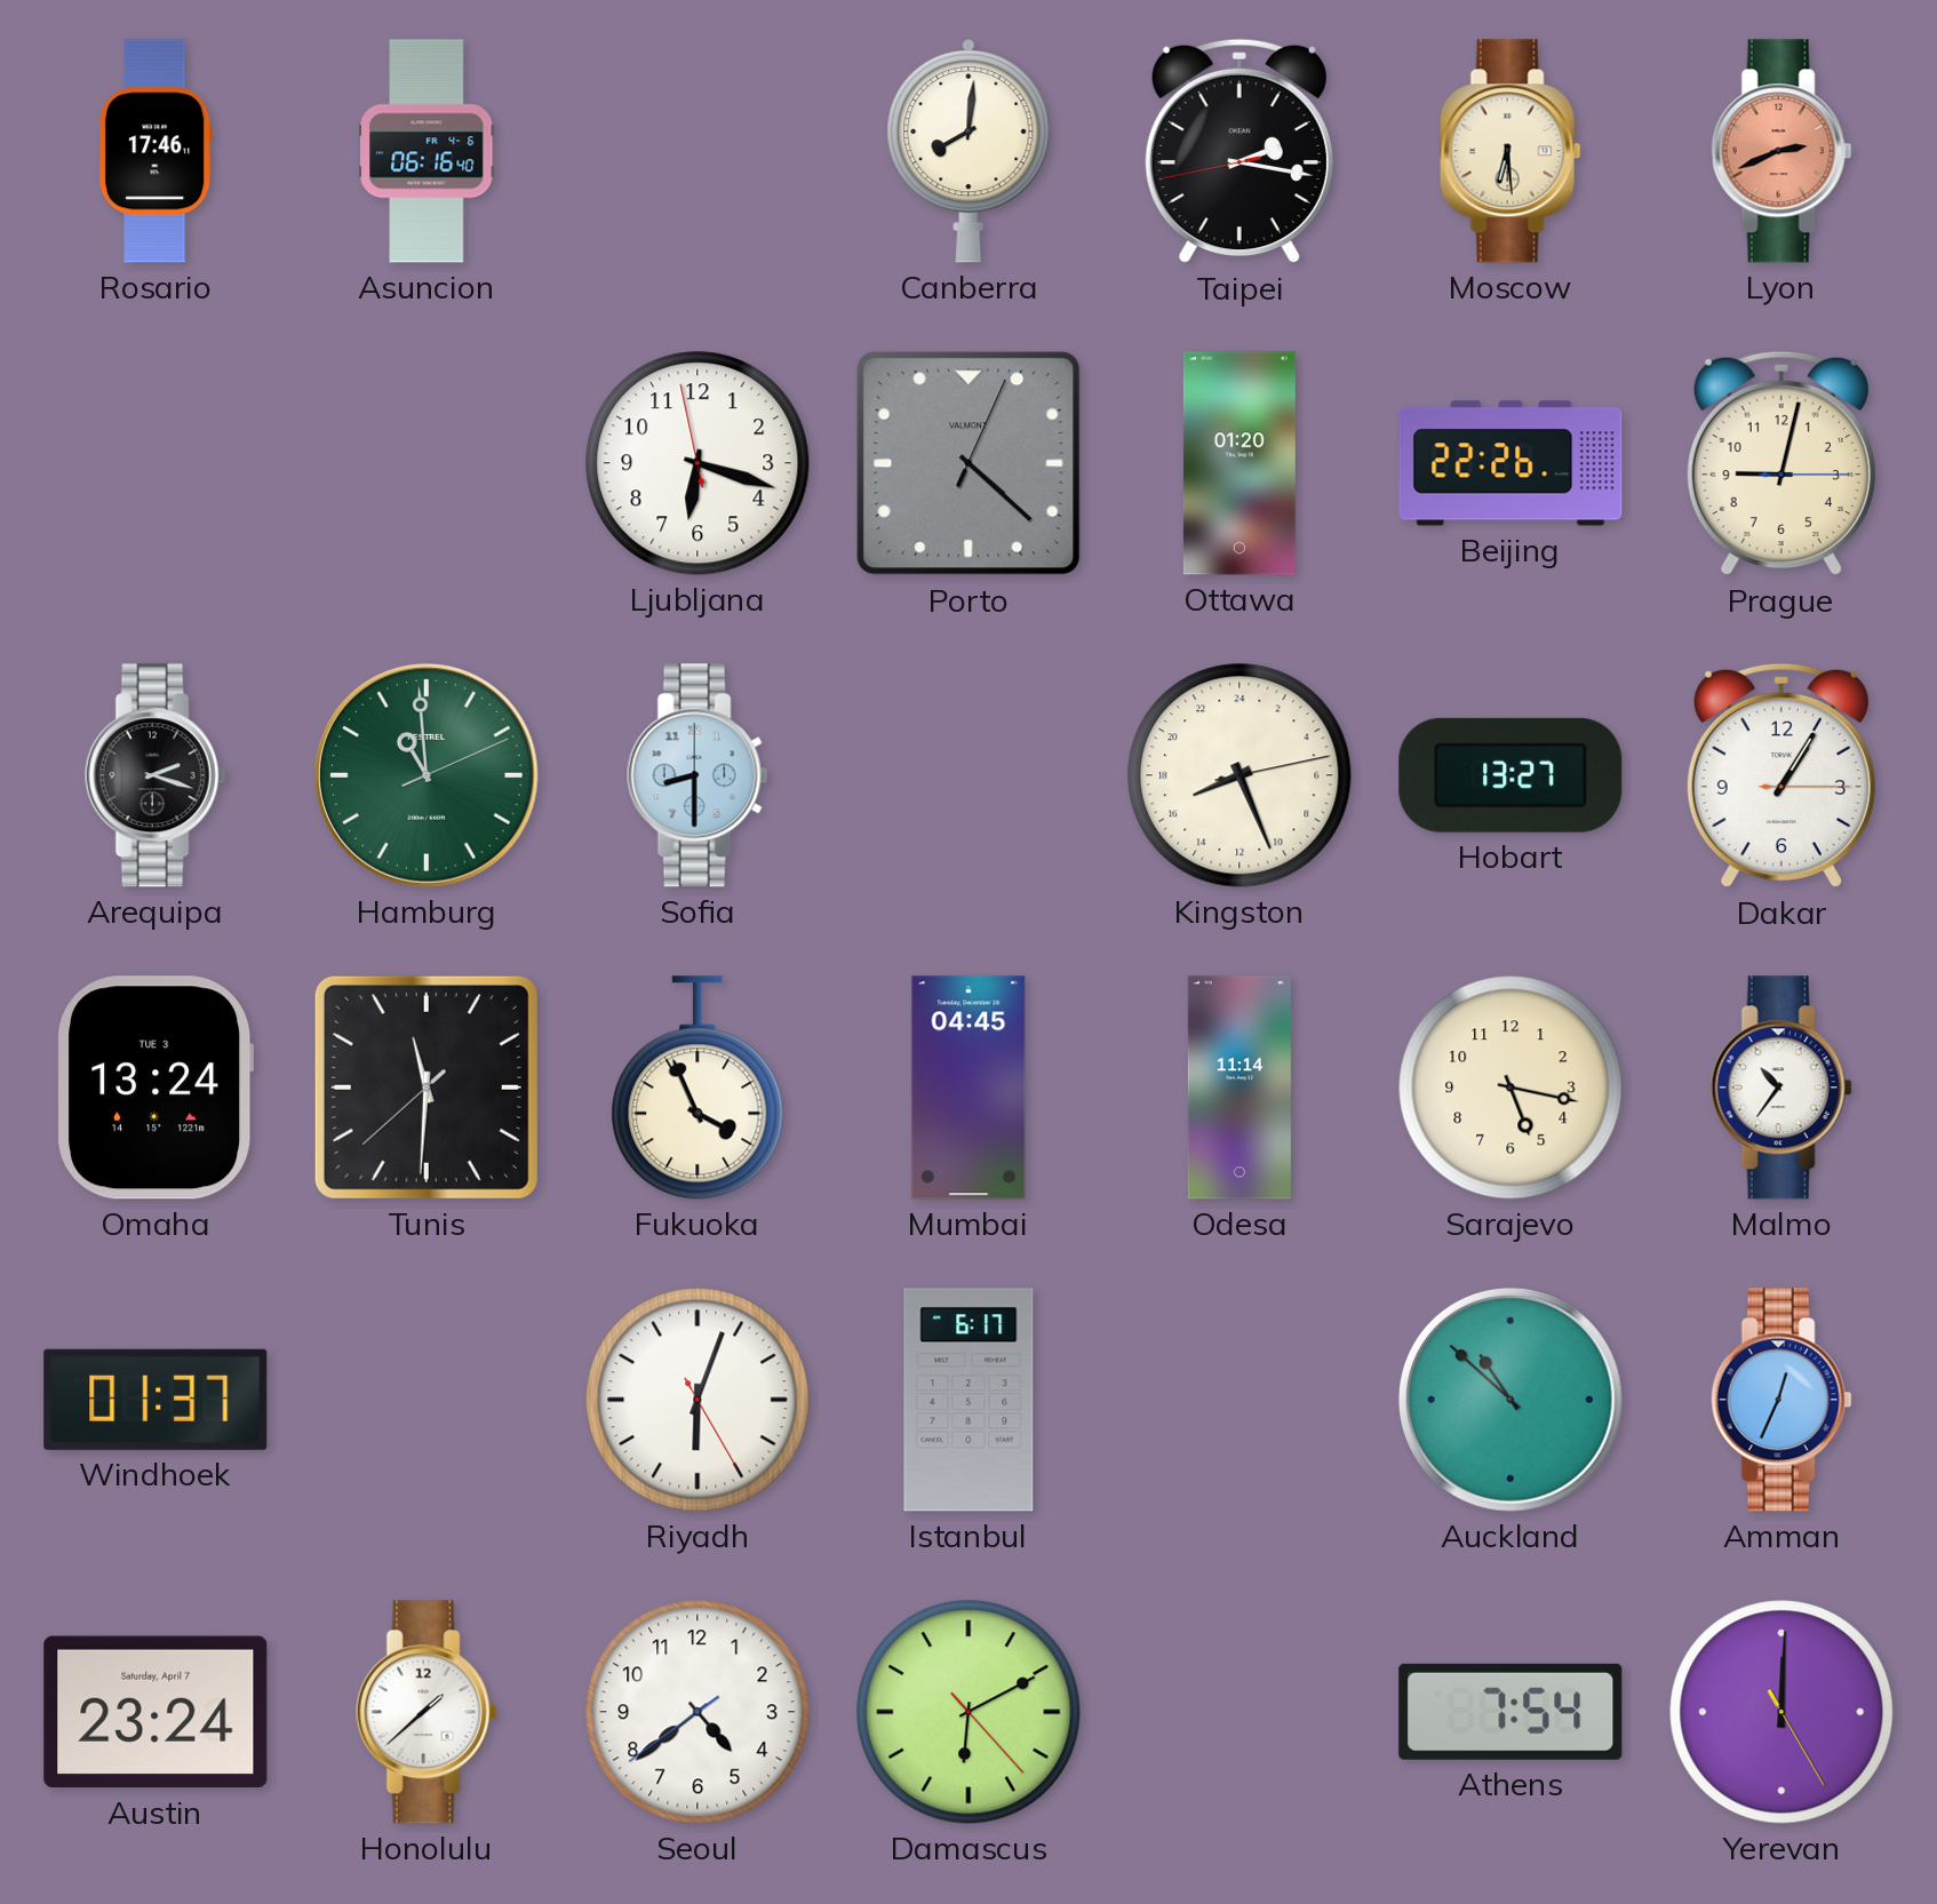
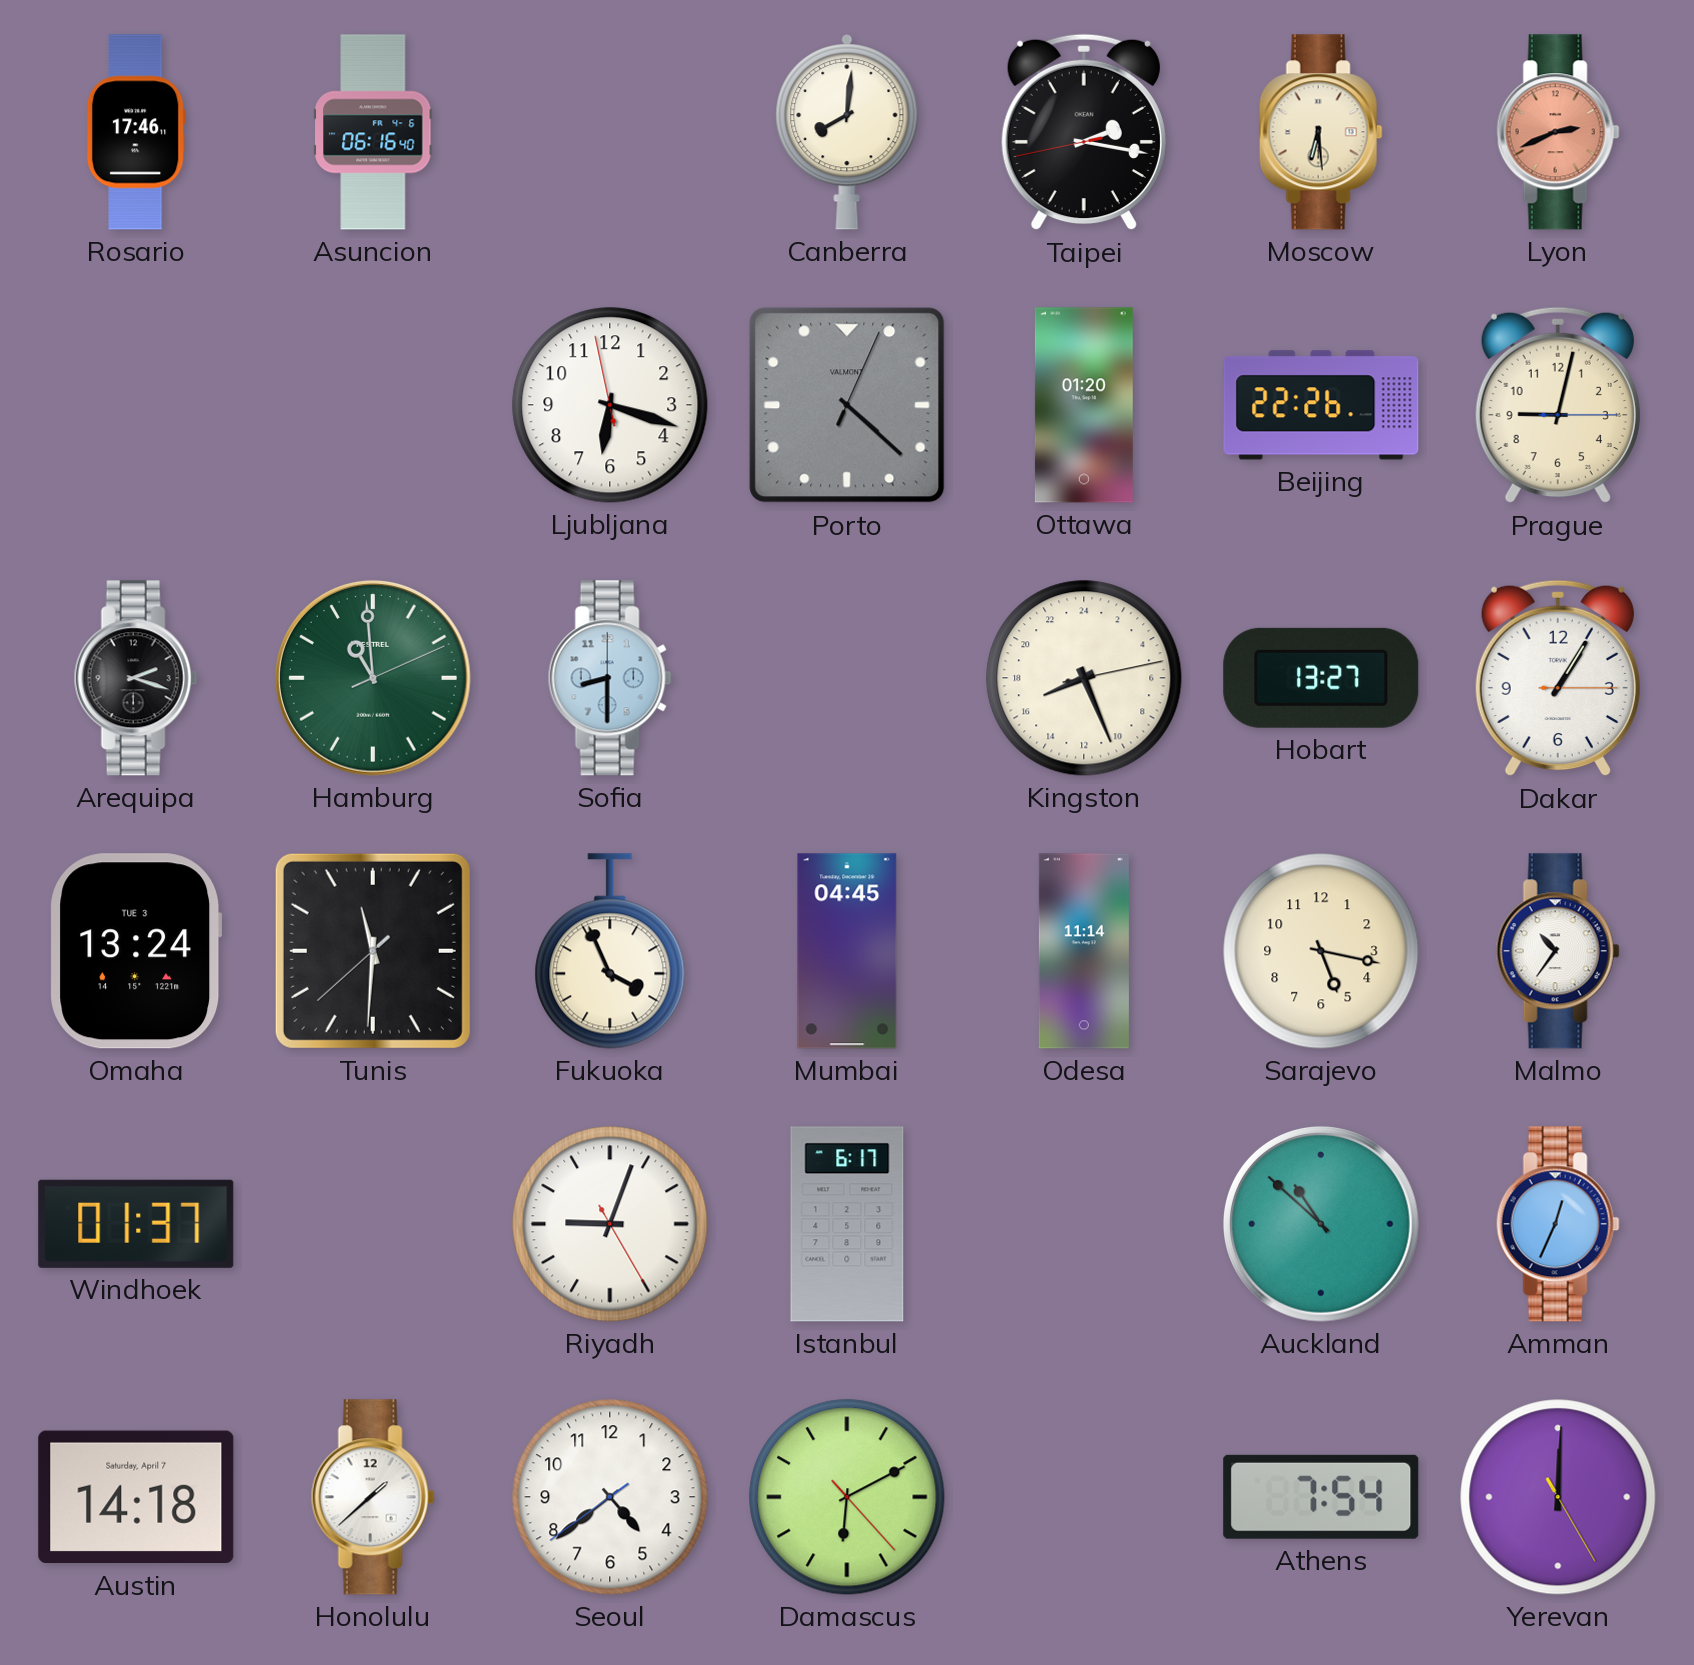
Riyadh: 6:03 -> 9:03 (610, 1224)
Austin: 23:24 -> 14:18 (136, 1497)
